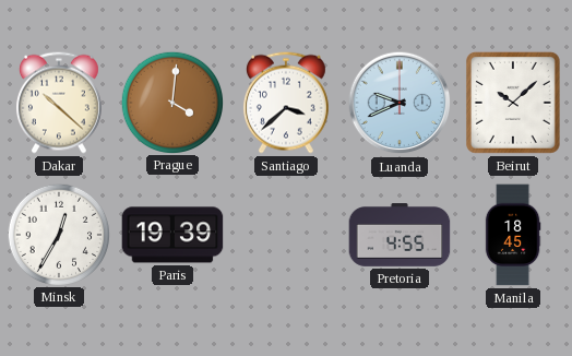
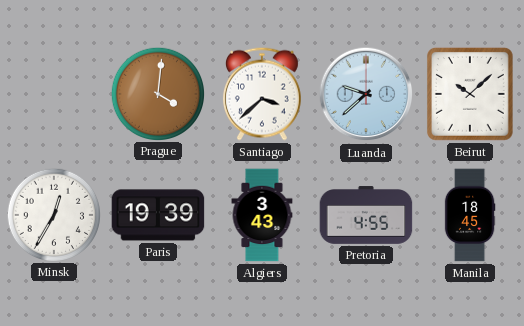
Dakar: 10:22 -> none (59, 103)
Luanda: 9:41 -> 9:38 (366, 94)
Algiers: none -> 3:43 (262, 215)
